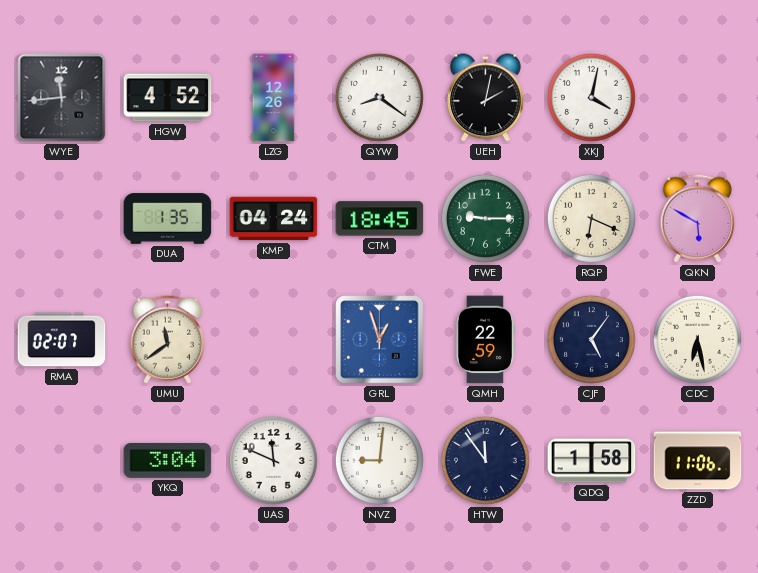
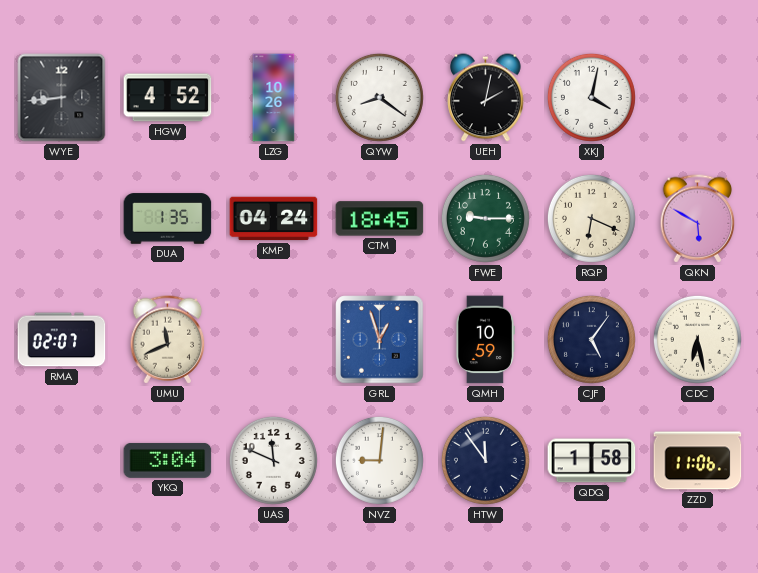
WYE: 11:44 -> 8:44 (62, 98)
LZG: 12:26 -> 10:26 (274, 98)
UMU: 11:39 -> 11:41 (168, 340)
QMH: 22:59 -> 10:59 (485, 340)
